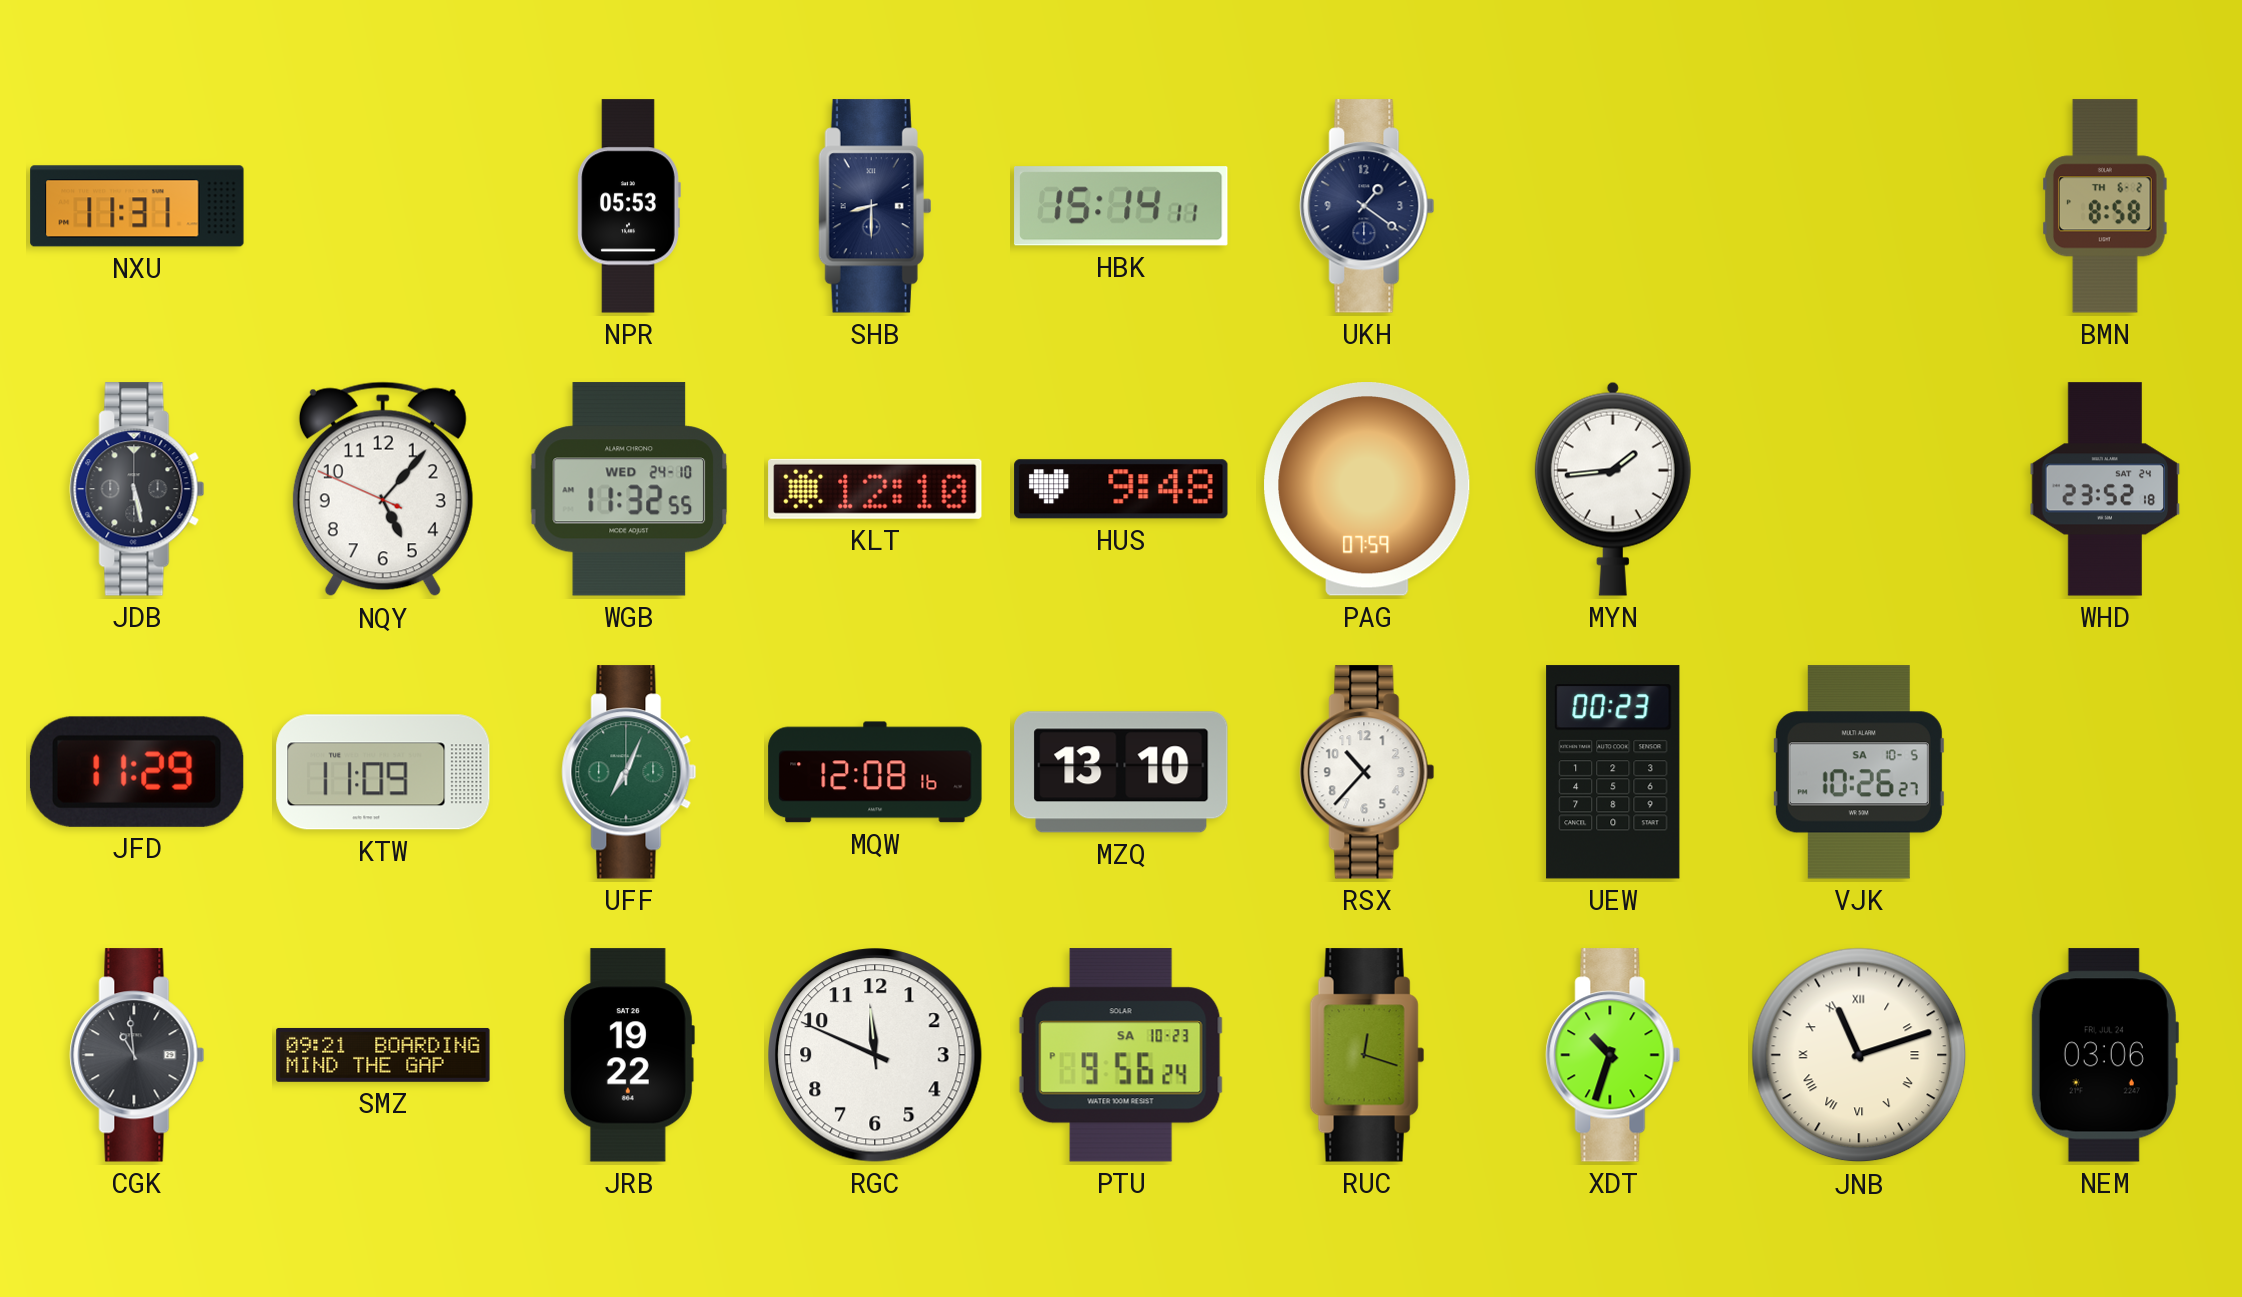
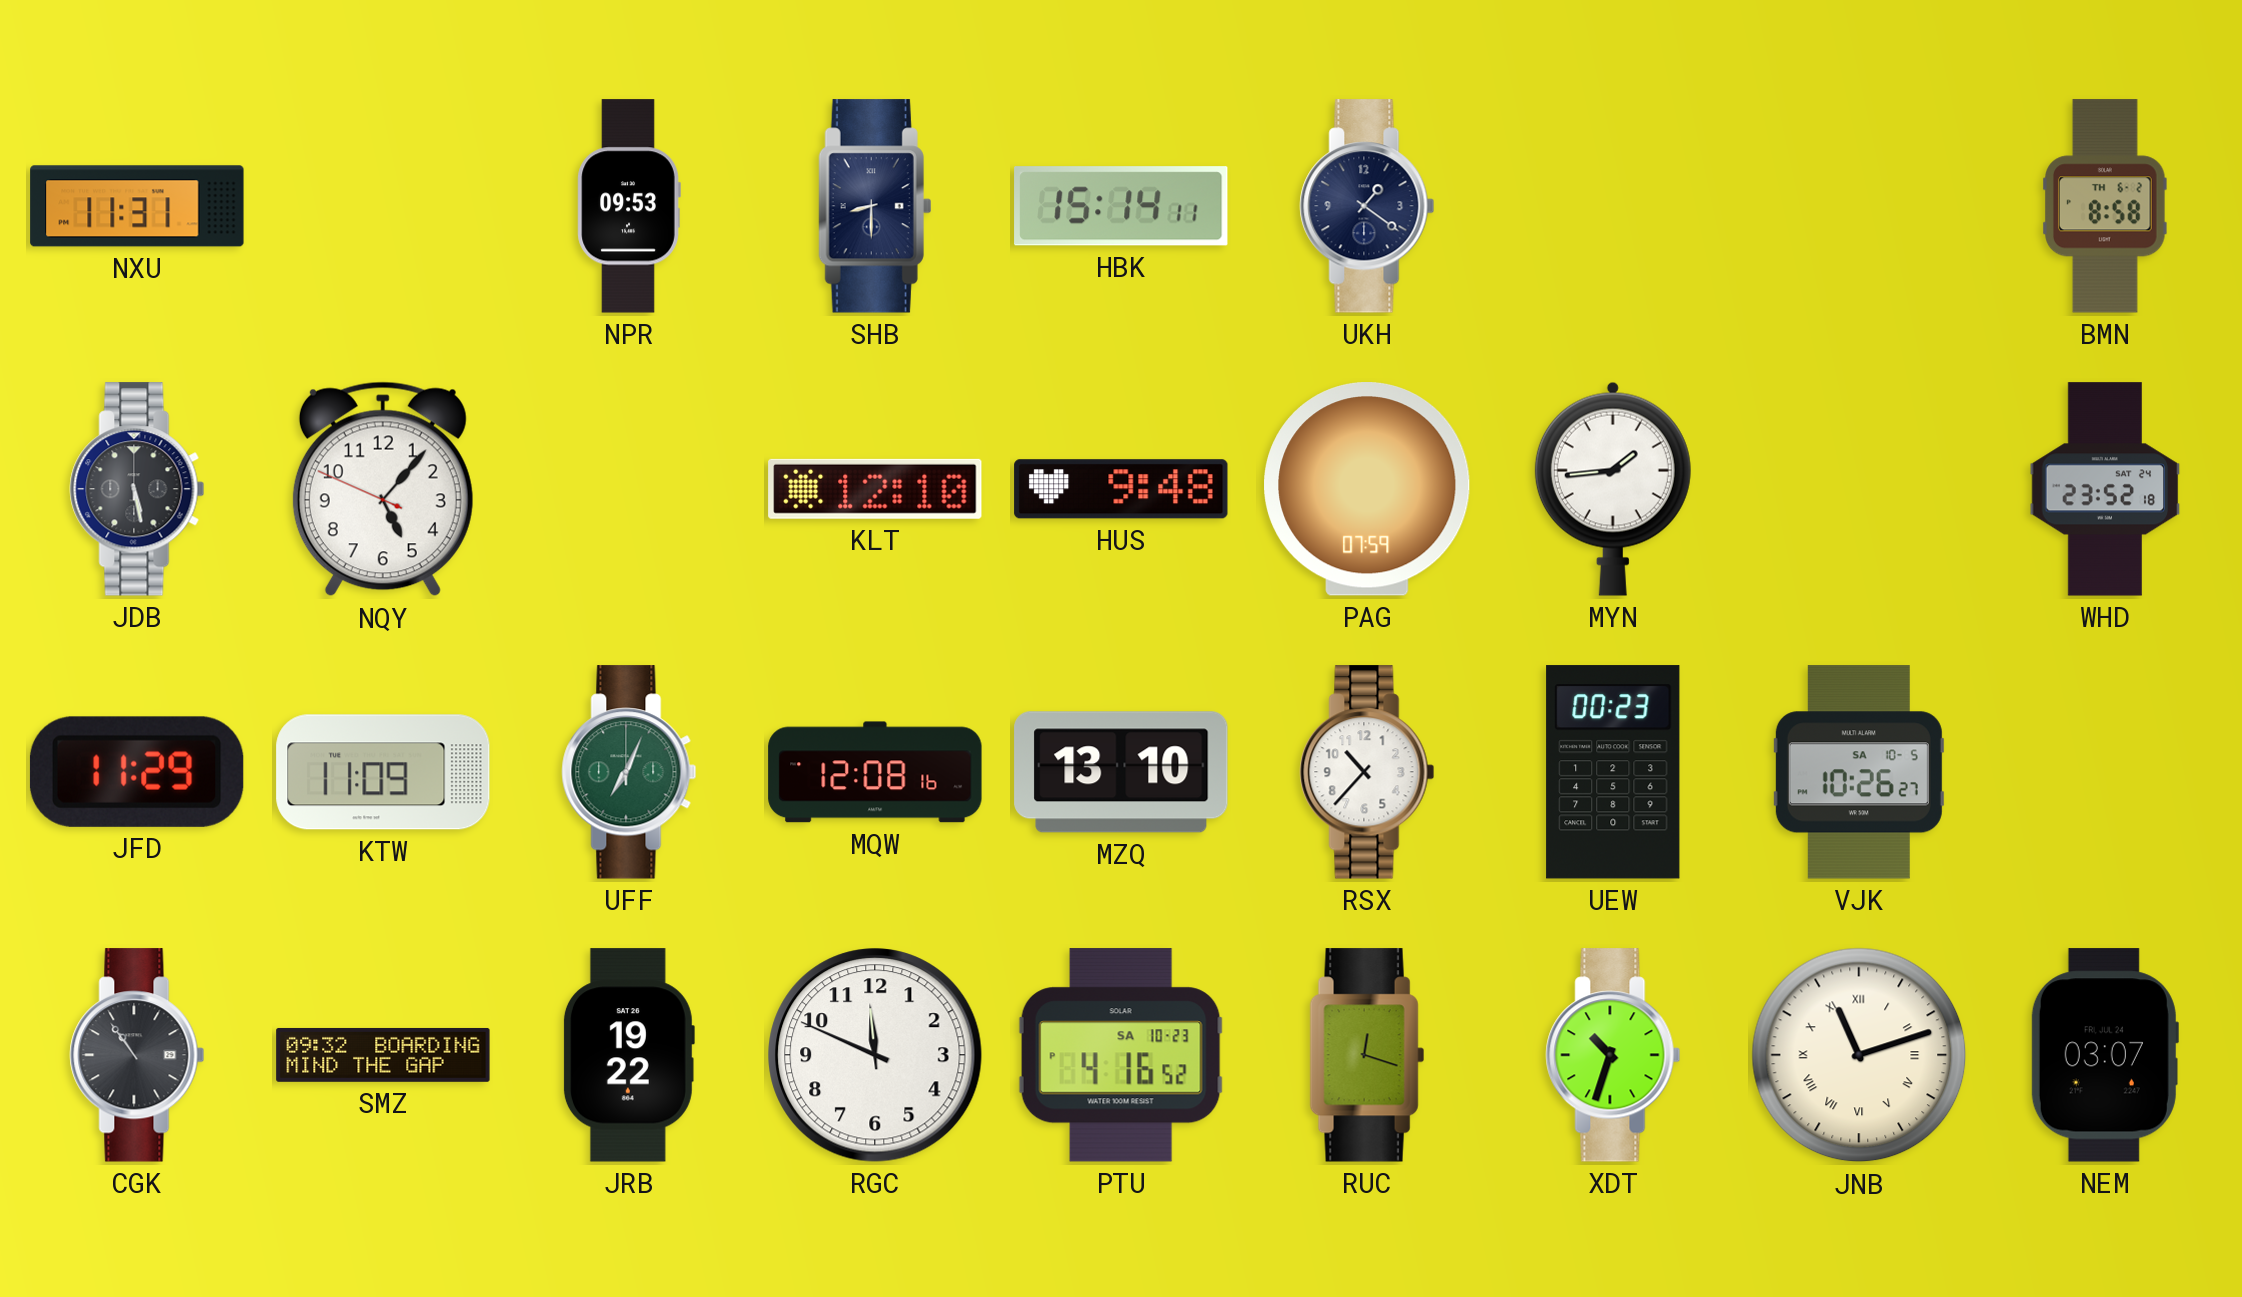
NPR: 05:53 -> 09:53 (629, 206)
WGB: 11:32 -> none (629, 489)
CGK: 10:59 -> 10:54 (137, 1055)
SMZ: 09:21 -> 09:32 (383, 1055)
PTU: 9:56 -> 4:16 (1121, 1055)
NEM: 03:06 -> 03:07 (2105, 1055)
